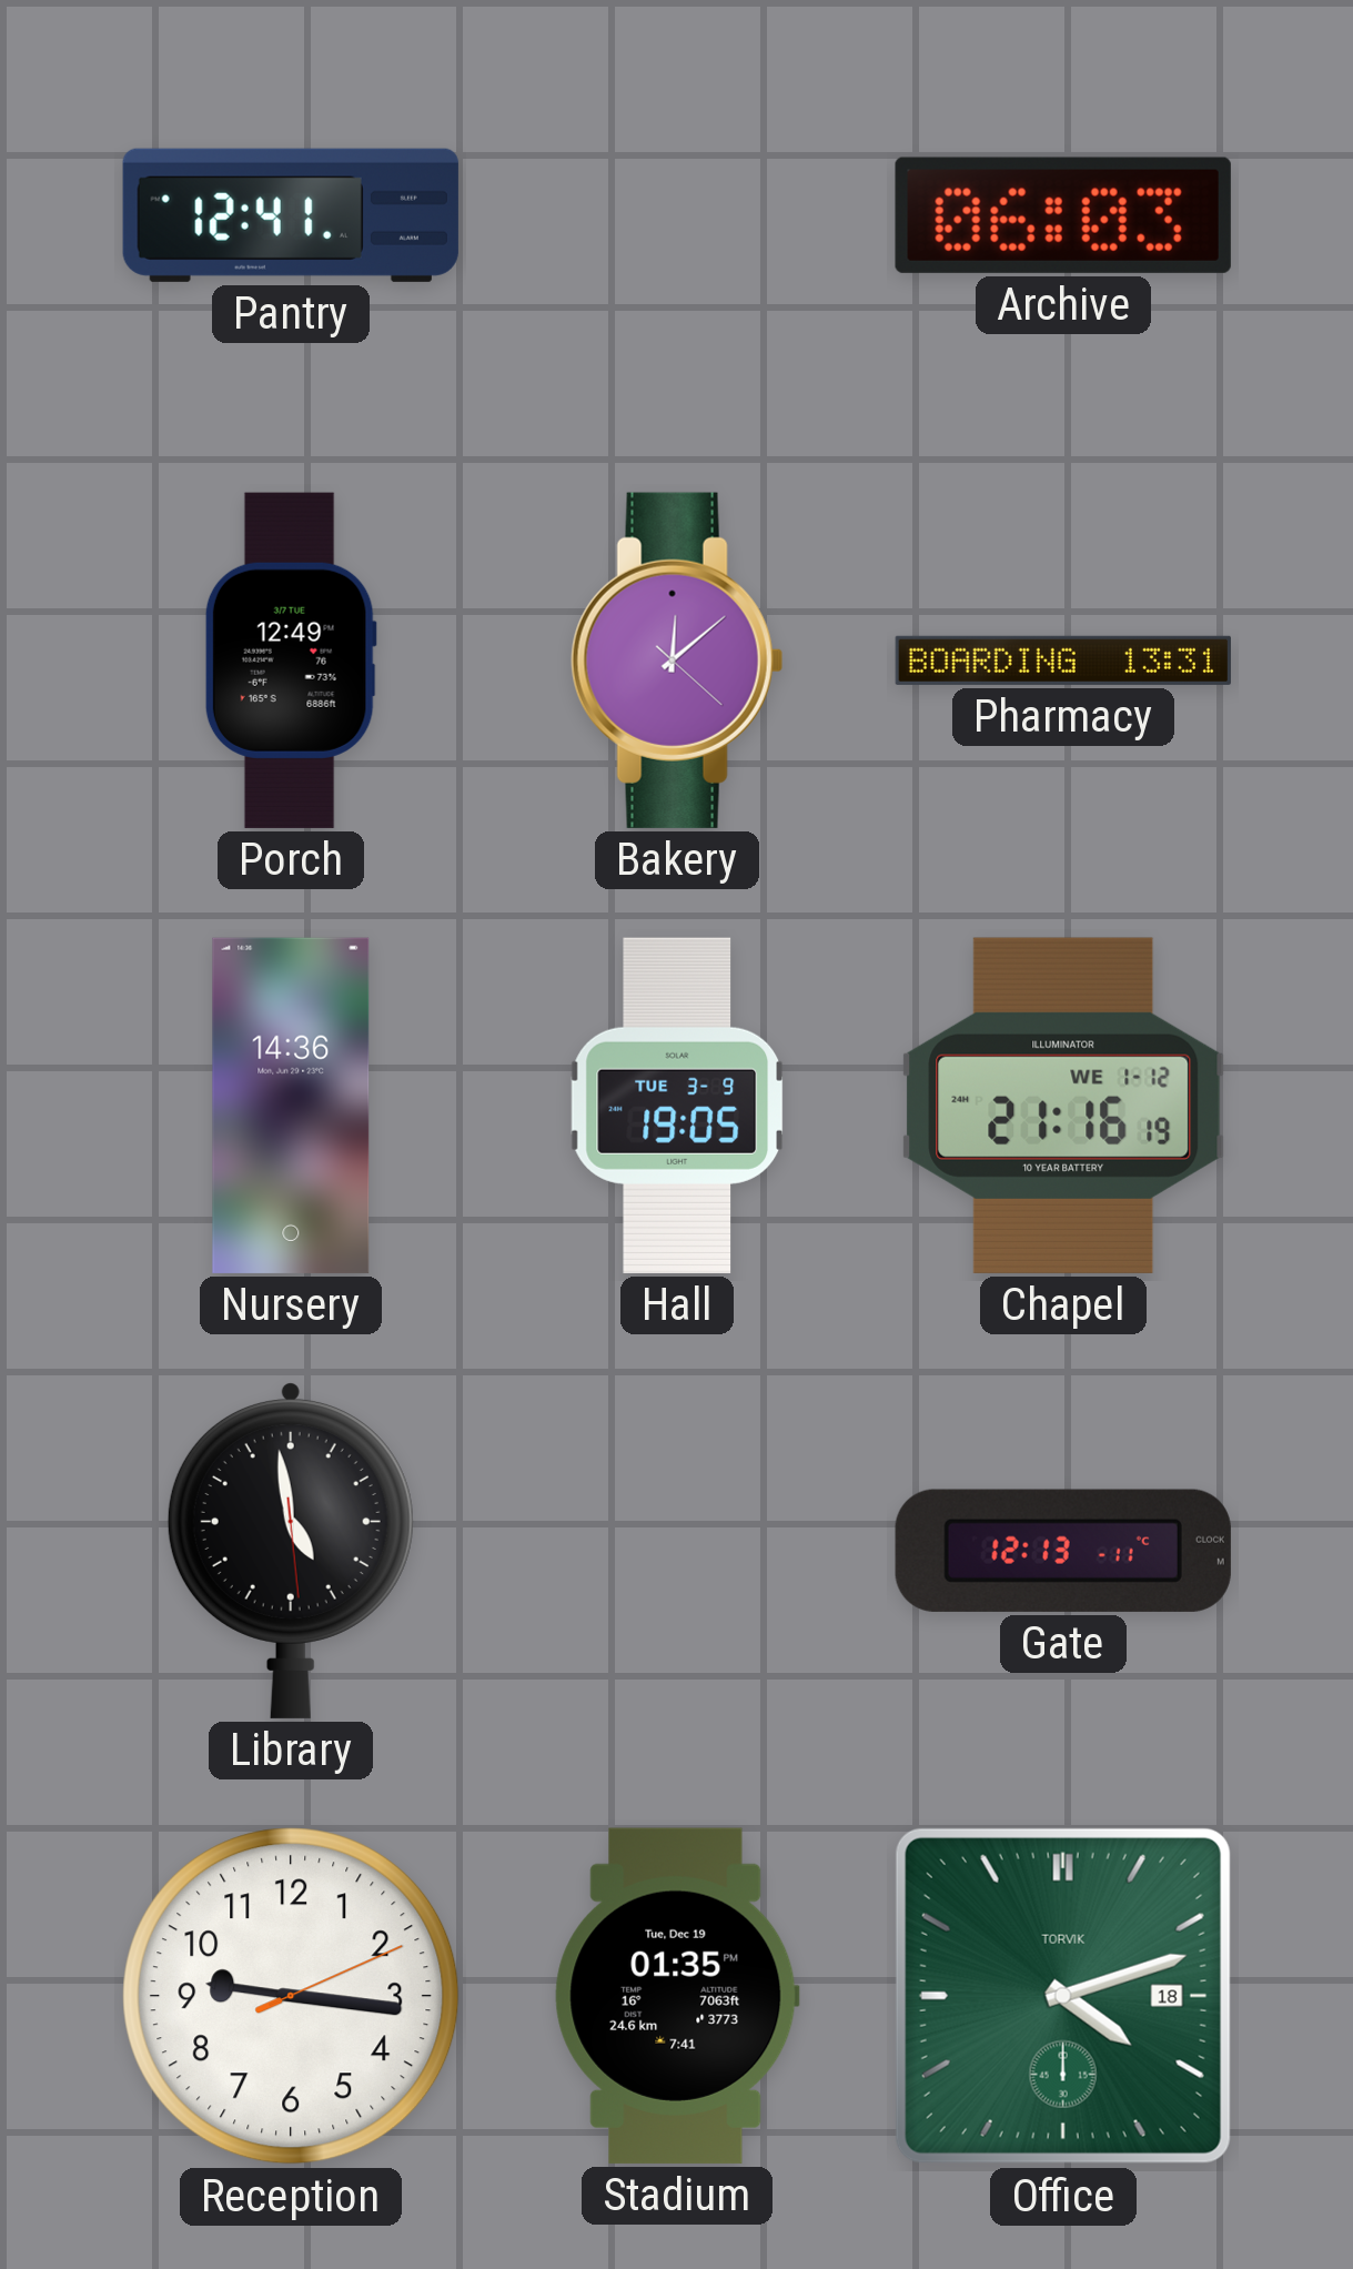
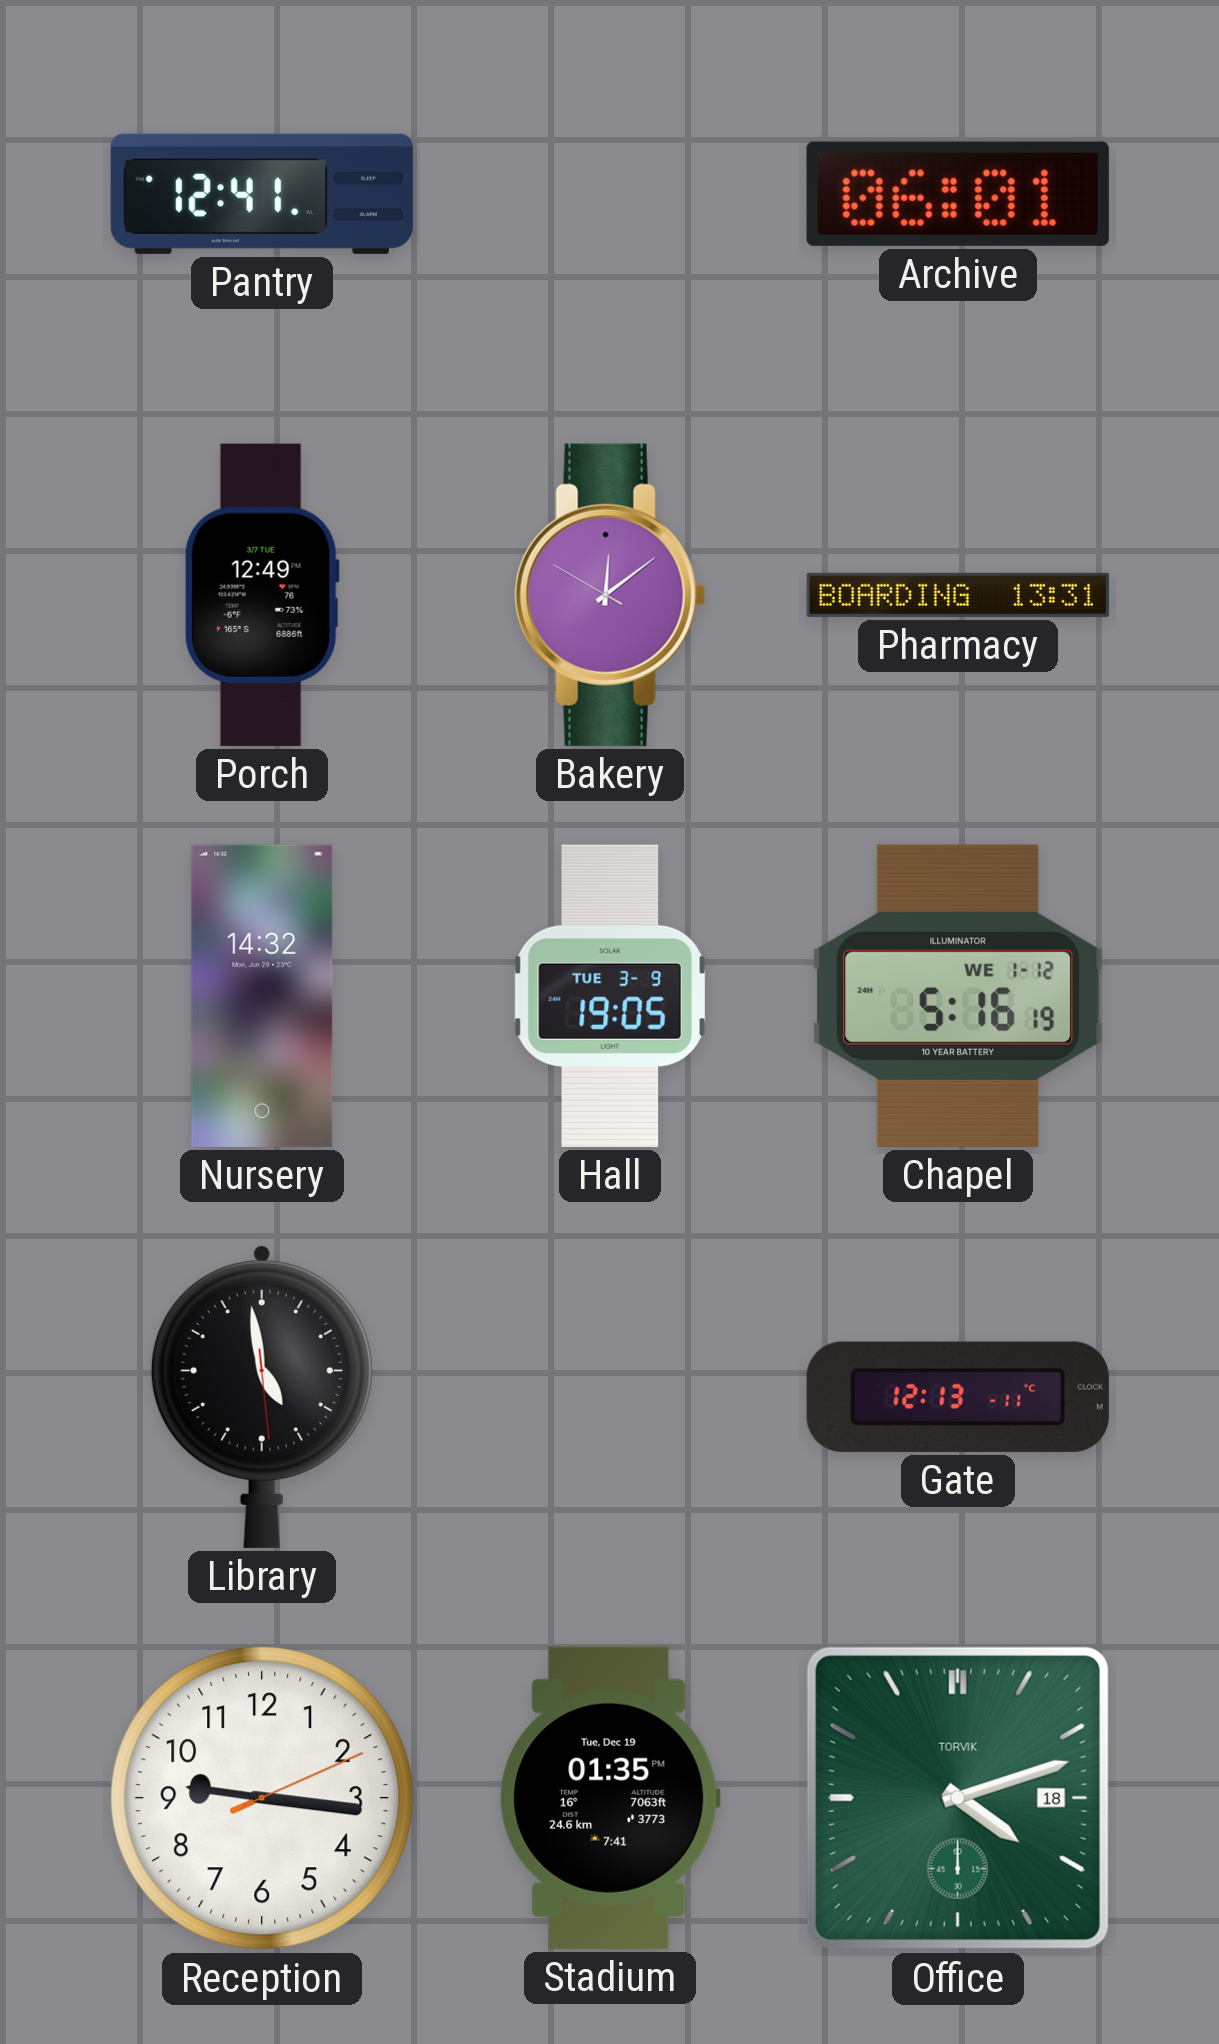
Archive: 06:03 -> 06:01 (958, 194)
Bakery: 12:08:22 -> 12:08:50 (610, 595)
Nursery: 14:36 -> 14:32 (262, 996)
Chapel: 21:16 -> 5:16 (958, 996)
